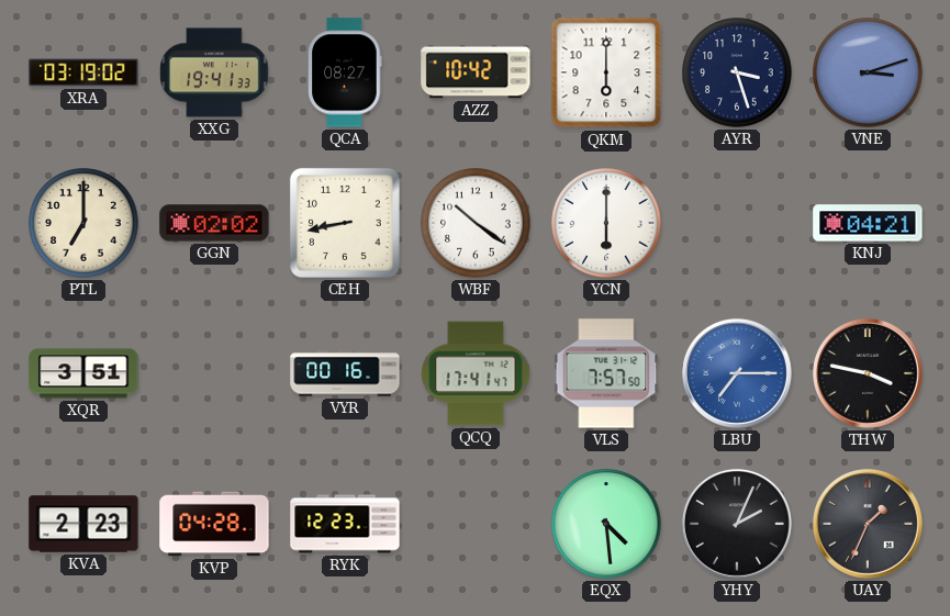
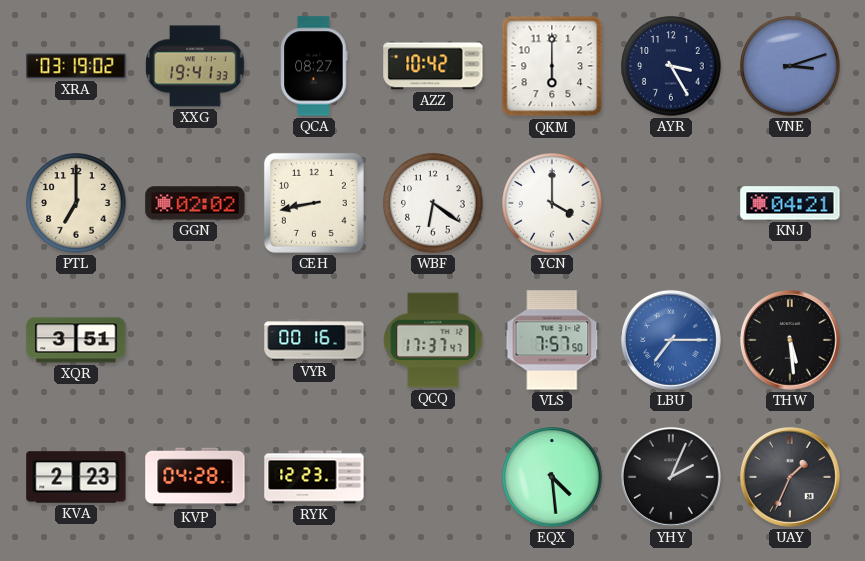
AYR: 3:27 -> 3:25 (671, 66)
WBF: 10:21 -> 6:21 (433, 203)
YCN: 6:00 -> 4:00 (552, 203)
QCQ: 17:41 -> 17:37 (433, 340)
THW: 3:47 -> 5:29 (790, 340)
